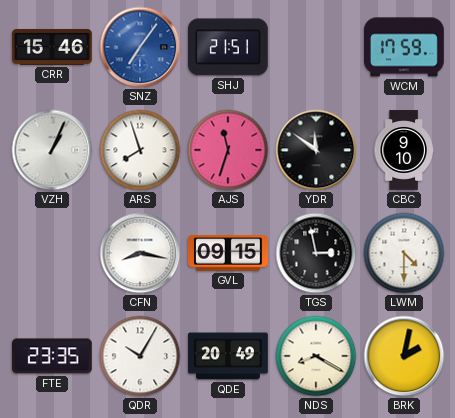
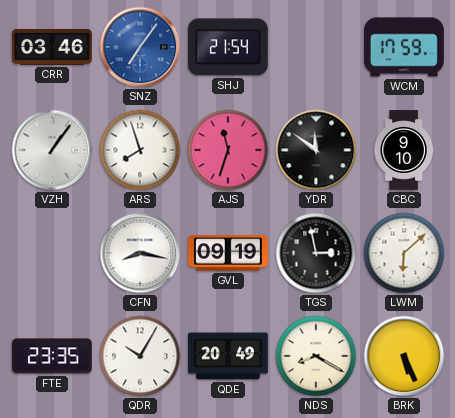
CRR: 15:46 -> 03:46 (53, 47)
SHJ: 21:51 -> 21:54 (228, 47)
VZH: 1:04 -> 1:06 (52, 150)
GVL: 09:15 -> 09:19 (229, 253)
LWM: 4:30 -> 6:08 (404, 253)
BRK: 2:02 -> 5:26 (404, 356)
